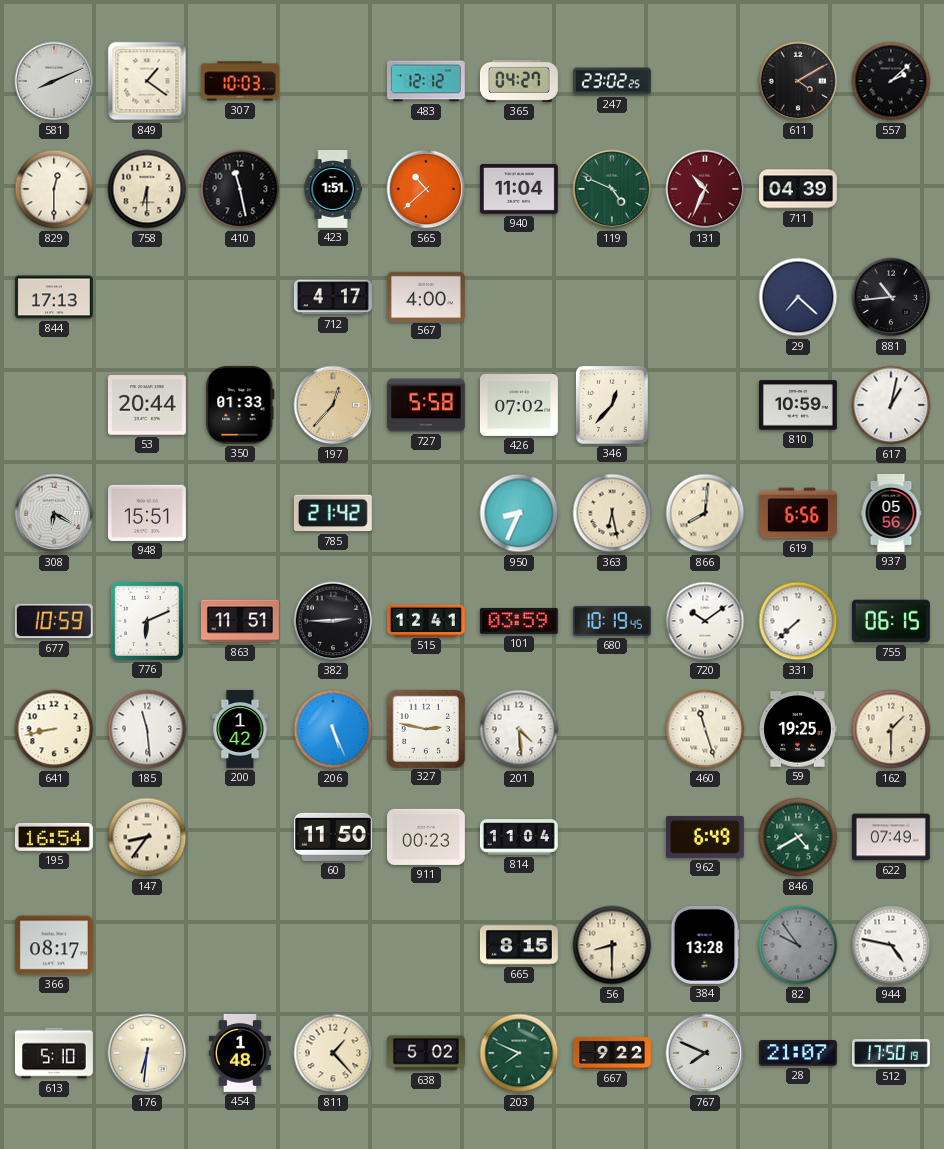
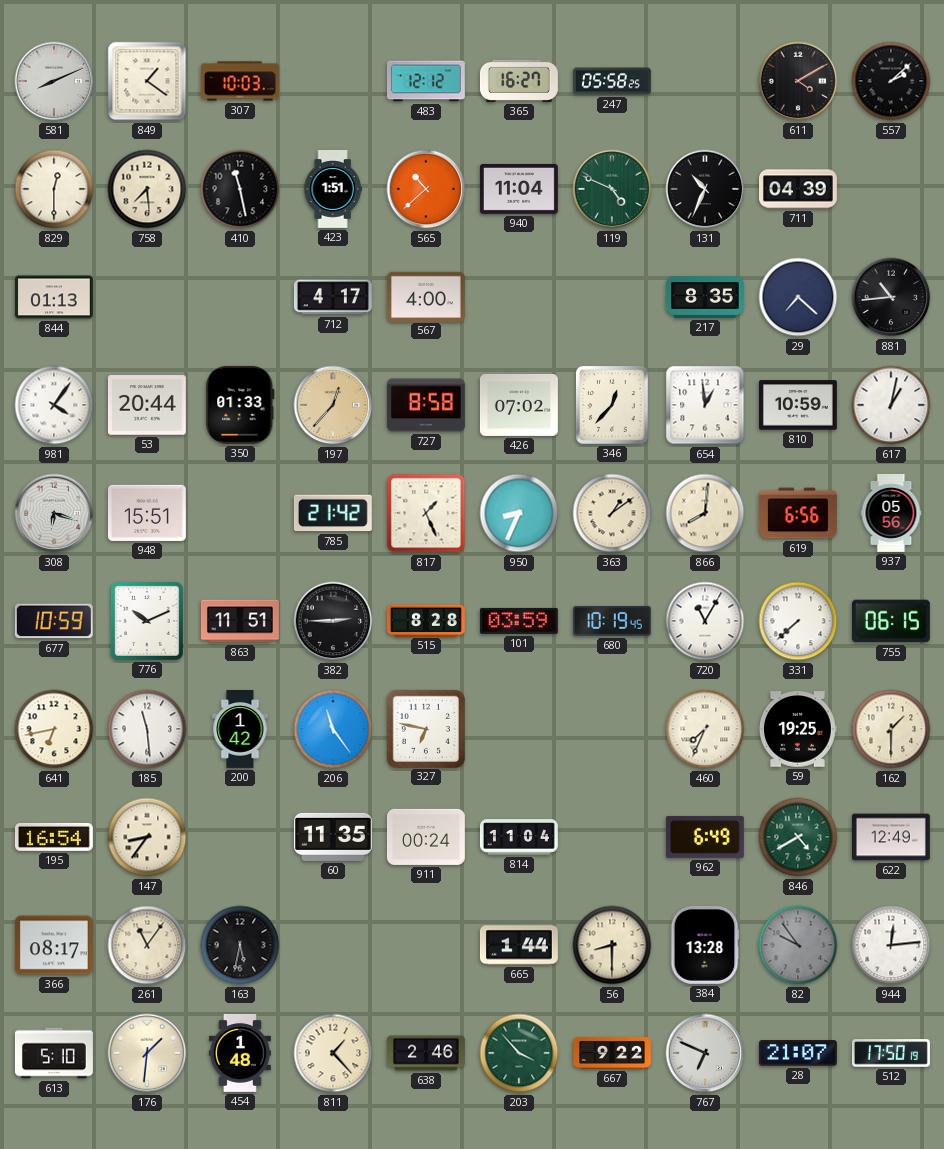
365: 04:27 -> 16:27 (519, 81)
247: 23:02 -> 05:58 (612, 81)
758: 6:30 -> 7:29 (147, 189)
131 dial: burgundy -> black (705, 189)
844: 17:13 -> 01:13 (54, 297)
217: none -> 8:35 (706, 297)
981: none -> 4:06 (54, 405)
727: 5:58 -> 8:58 (426, 405)
654: none -> 12:59 (705, 405)
308: 6:20 -> 6:18 (54, 513)
817: none -> 1:26 (426, 513)
363: 6:28 -> 1:09 (612, 513)
776: 6:11 -> 10:11 (147, 621)
515: 12:41 -> 8:28 (427, 620)
720: 10:09 -> 11:05 (705, 621)
641: 8:43 -> 6:43 (54, 729)
206: 5:26 -> 11:24 (333, 729)
327: 2:47 -> 6:47 (425, 728)
201: 4:29 -> none (519, 729)
460: 11:27 -> 7:34 (705, 729)
60: 11:50 -> 11:35 (333, 837)
911: 00:23 -> 00:24 (426, 837)
622: 07:49 -> 12:49 (891, 837)
261: none -> 11:06 (147, 945)
163: none -> 5:32 (240, 945)
665: 8:15 -> 1:44 (519, 945)
944: 4:47 -> 12:14 (891, 945)
176: 6:31 -> 1:31 (147, 1053)
638: 5:02 -> 2:46 (427, 1053)
203: 7:49 -> 3:53 (519, 1053)
767: 7:49 -> 6:49 (705, 1053)
